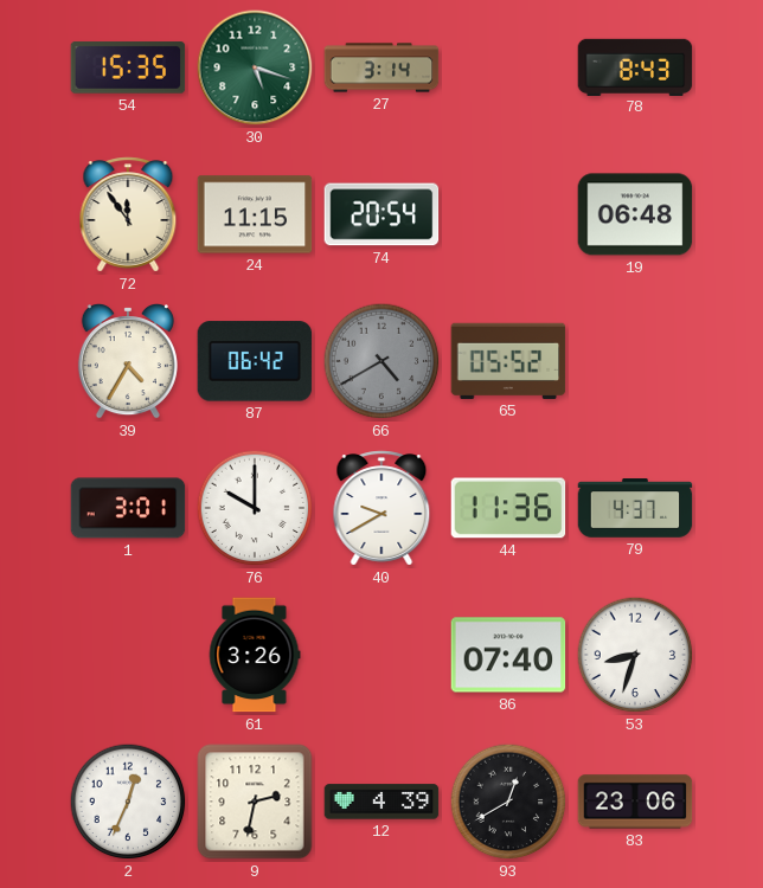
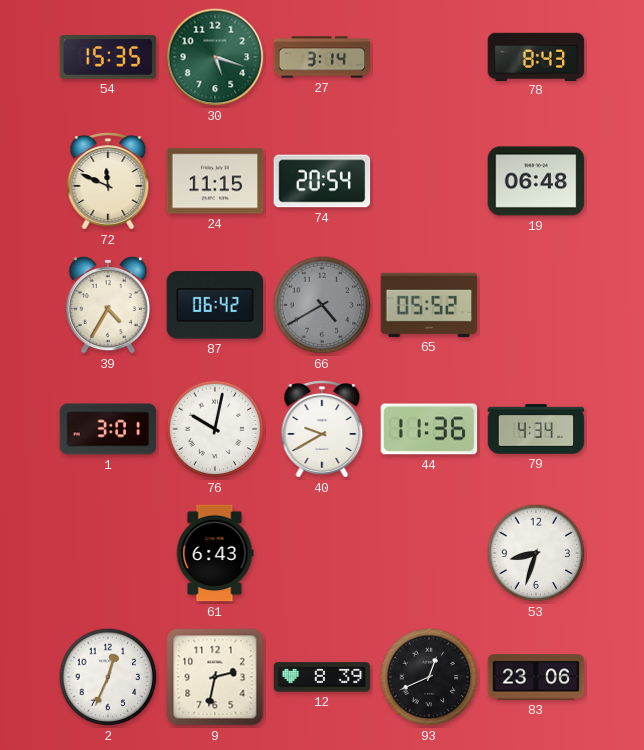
72: 11:54 -> 11:49 (108, 181)
76: 10:00 -> 10:02 (215, 429)
79: 4:37 -> 4:34 (536, 429)
61: 3:26 -> 6:43 (215, 553)
86: 07:40 -> none (508, 655)
12: 4:39 -> 8:39 (322, 677)
93: 12:40 -> 12:41 (429, 677)
